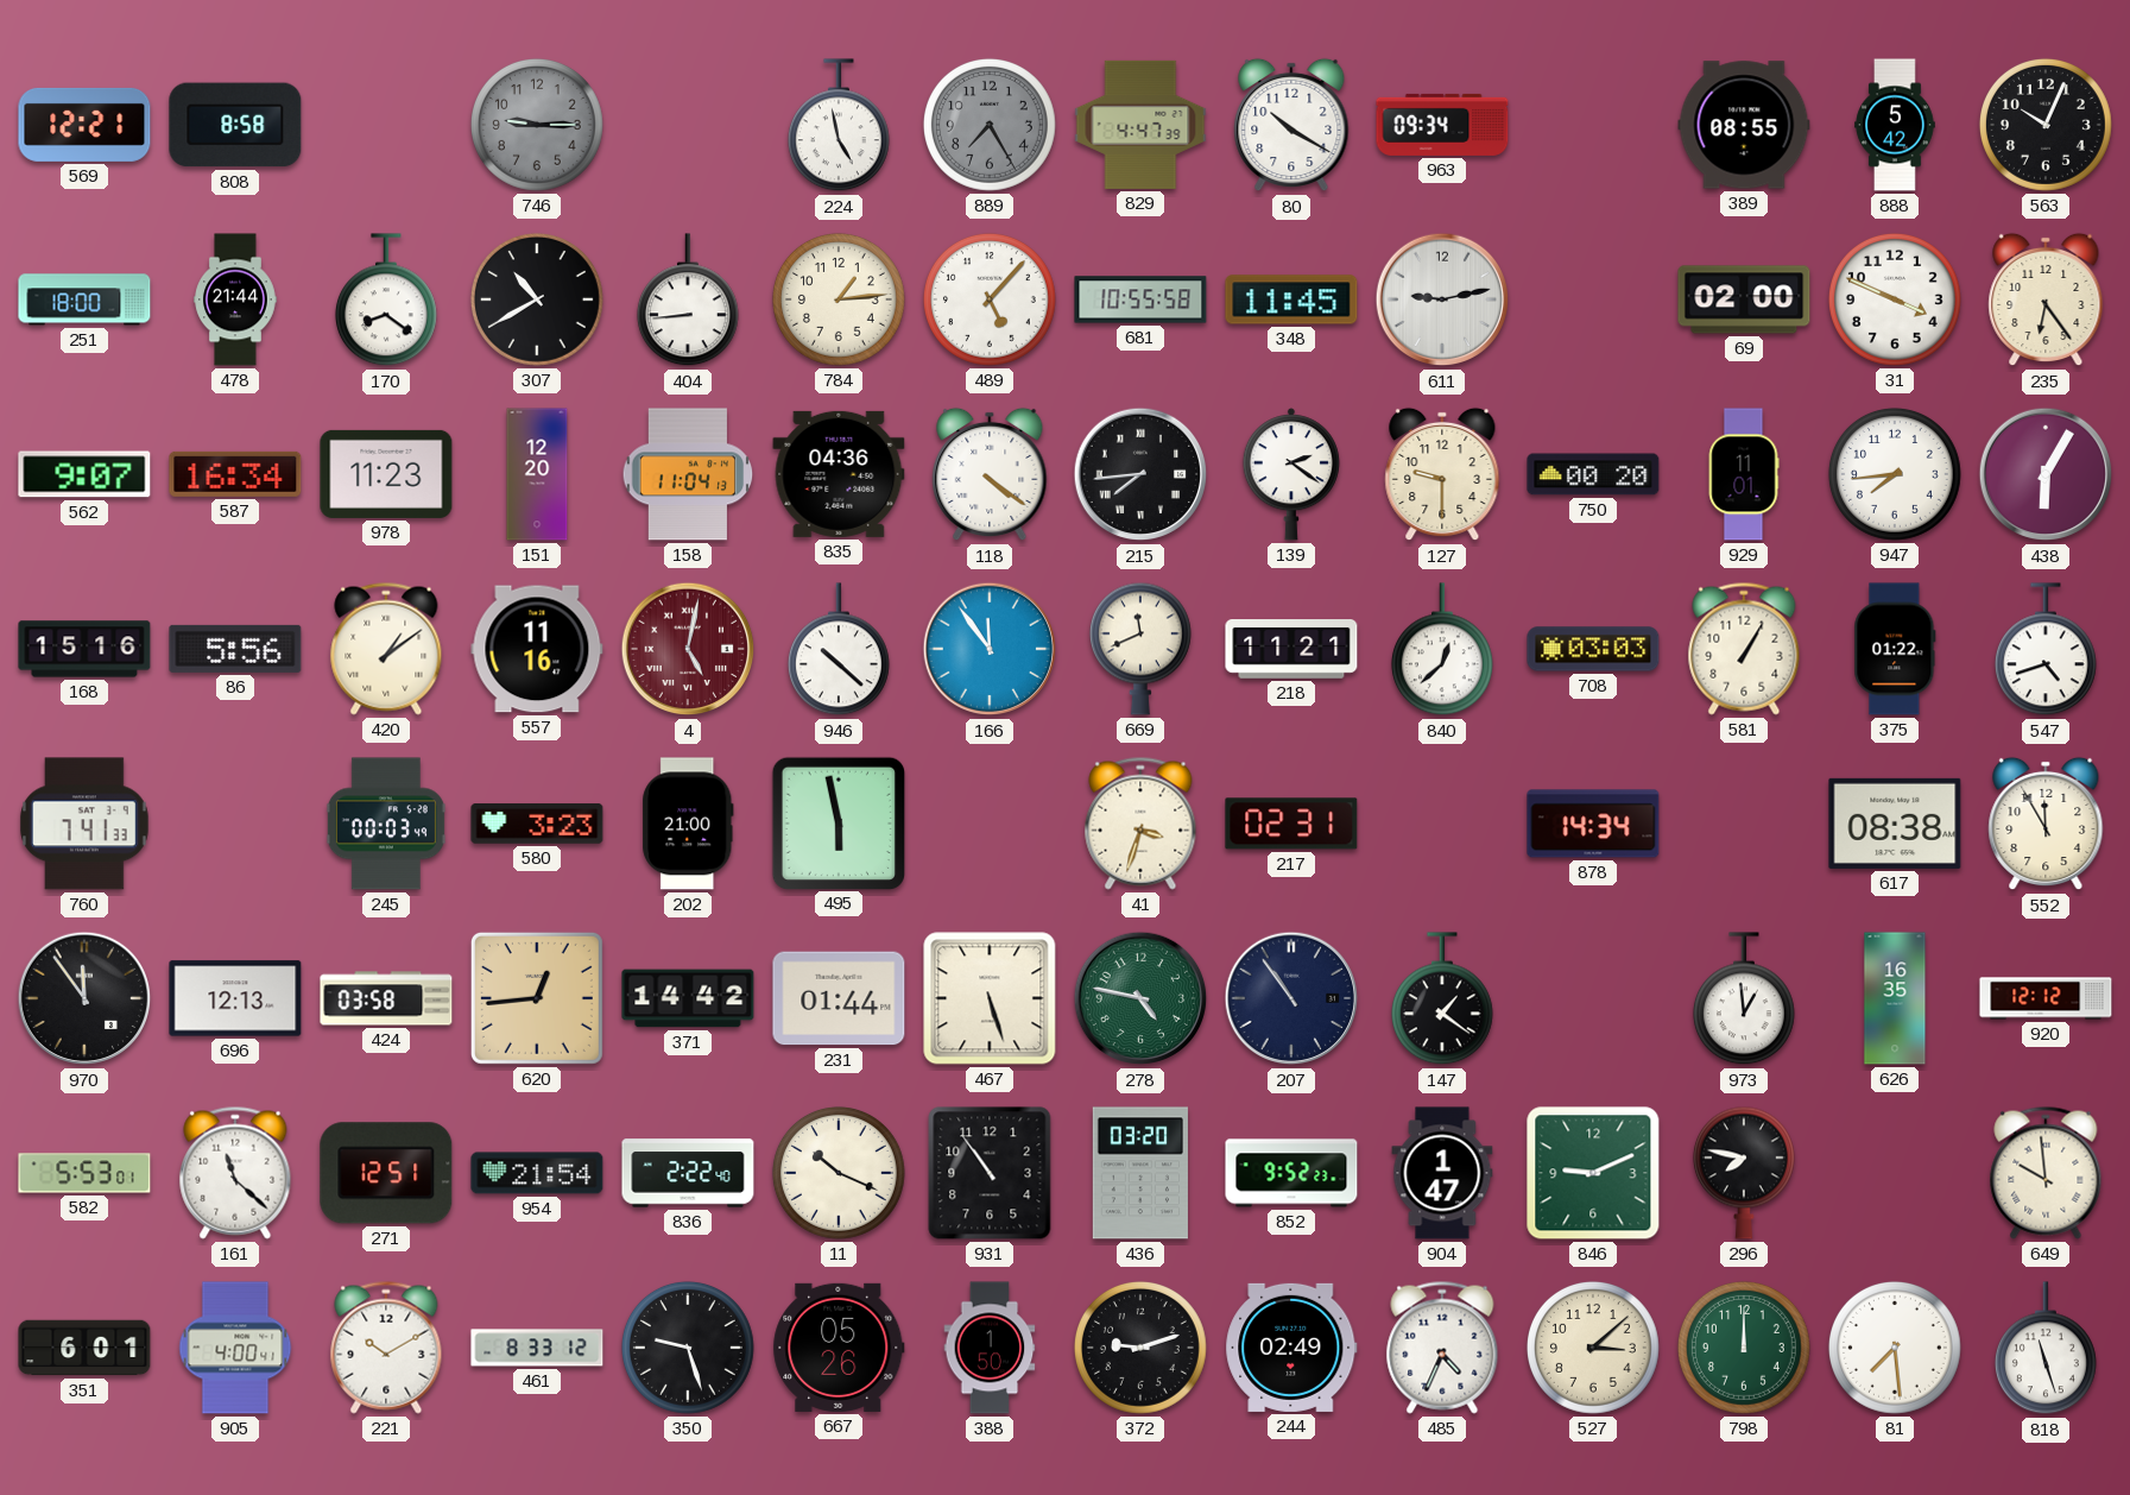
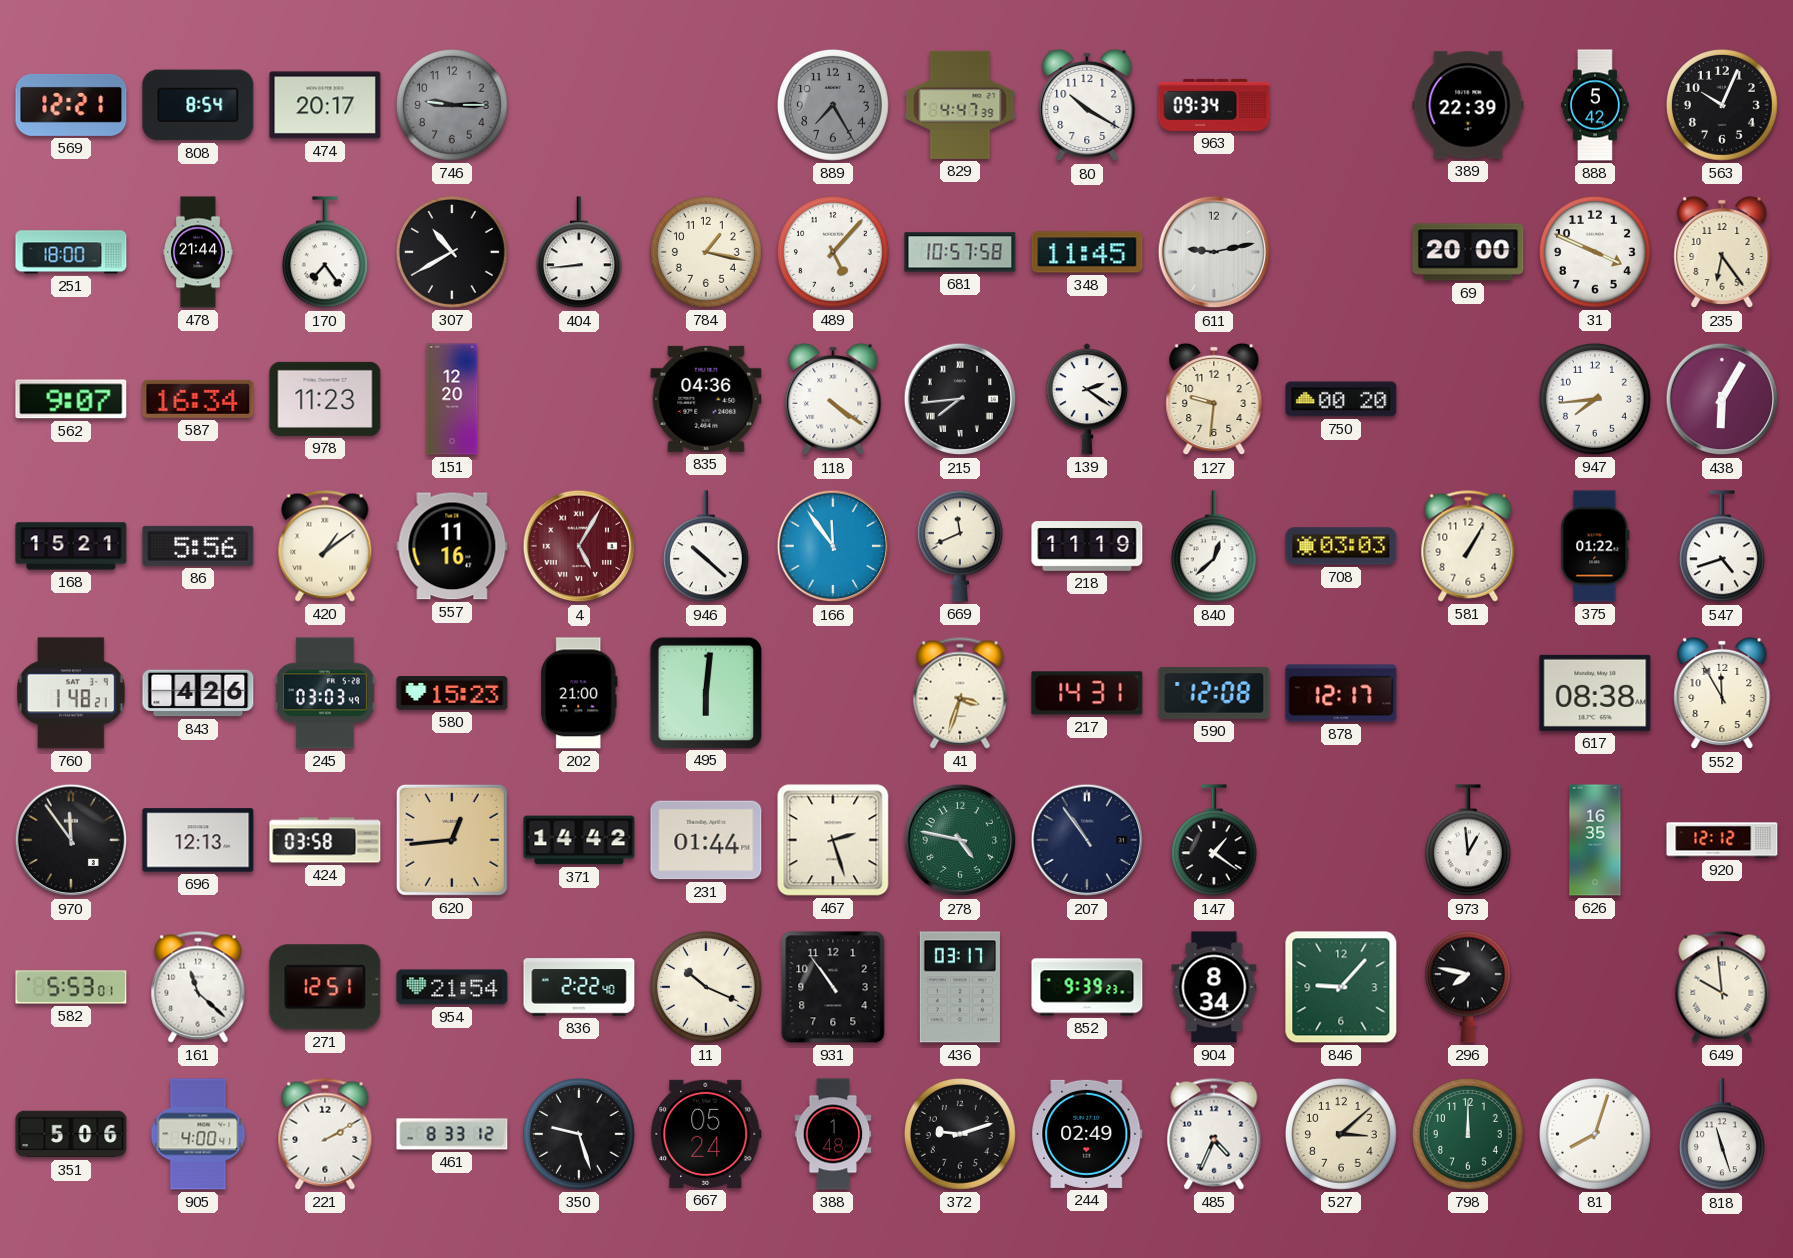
808: 8:58 -> 8:54 (198, 105)
474: none -> 20:17 (325, 105)
224: 4:58 -> none (839, 126)
389: 08:55 -> 22:39 (1468, 105)
170: 8:21 -> 7:24 (325, 253)
784: 1:14 -> 1:17 (706, 252)
681: 10:55 -> 10:57 (960, 252)
69: 02:00 -> 20:00 (1468, 252)
158: 11:04 -> none (688, 474)
127: 9:30 -> 9:31 (1214, 399)
929: 11:01 -> none (1744, 474)
168: 15:16 -> 15:21 (71, 546)
4: 5:02 -> 5:05 (579, 546)
218: 11:21 -> 11:19 (1087, 547)
760: 7:41 -> 1:48 (72, 693)
843: none -> 4:26 (198, 693)
245: 00:03 -> 03:03 (325, 693)
580: 3:23 -> 15:23 (452, 693)
495: 5:58 -> 6:01 (705, 692)
217: 02:31 -> 14:31 (1087, 693)
590: none -> 12:08 (1214, 693)
878: 14:34 -> 12:17 (1341, 693)
467: 5:27 -> 2:27 (833, 840)
436: 03:20 -> 03:17 (960, 987)
852: 9:52 -> 9:39 (1087, 987)
904: 1:47 -> 8:34 (1214, 987)
846: 9:11 -> 9:07 (1341, 987)
351: 6:01 -> 5:06 (71, 1134)
221: 10:10 -> 2:10 (325, 1134)
667: 05:26 -> 05:24 (706, 1134)
388: 1:50 -> 1:48 (833, 1134)
81: 7:29 -> 8:03 (1595, 1134)
